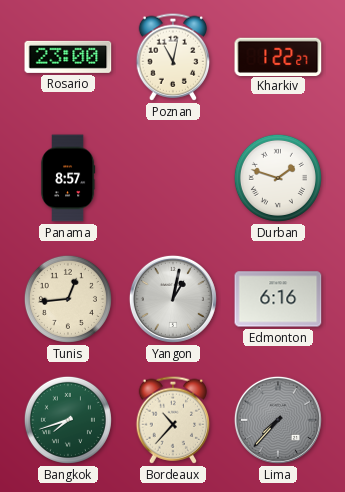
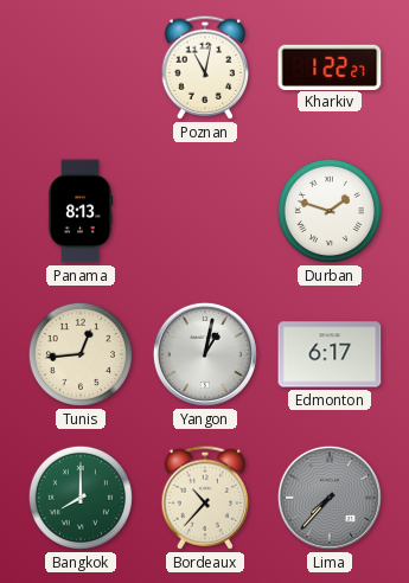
Rosario: 23:00 -> none (68, 57)
Panama: 8:57 -> 8:13 (81, 211)
Edmonton: 6:16 -> 6:17 (330, 354)
Bangkok: 7:42 -> 8:00 (81, 498)
